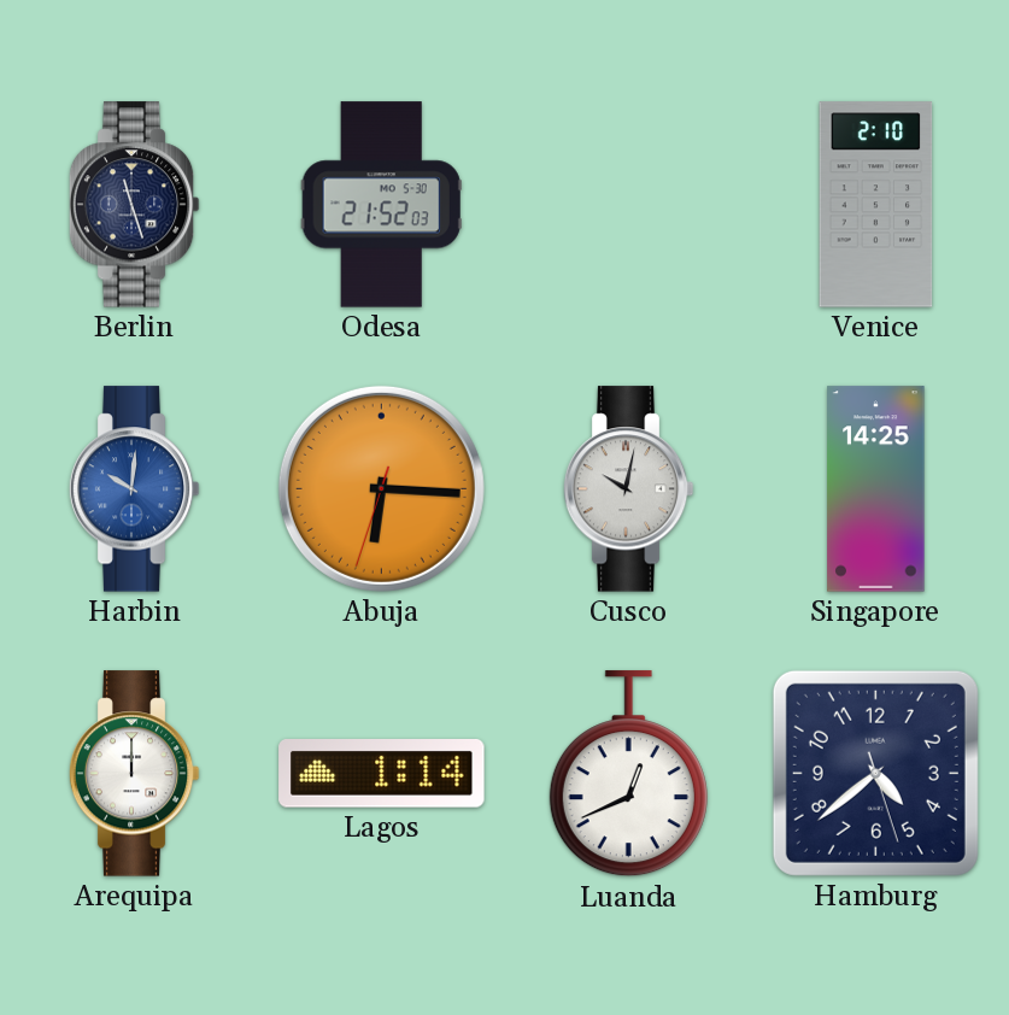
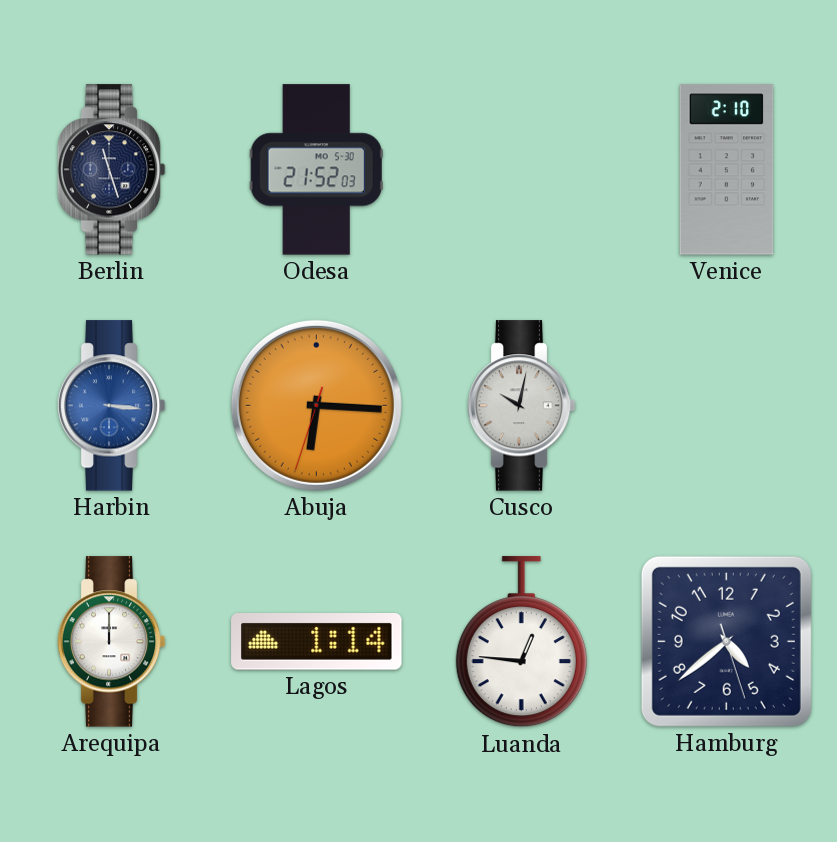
Harbin: 10:01 -> 3:16 (111, 406)
Singapore: 14:25 -> none (876, 489)
Luanda: 12:41 -> 12:46 (521, 642)
